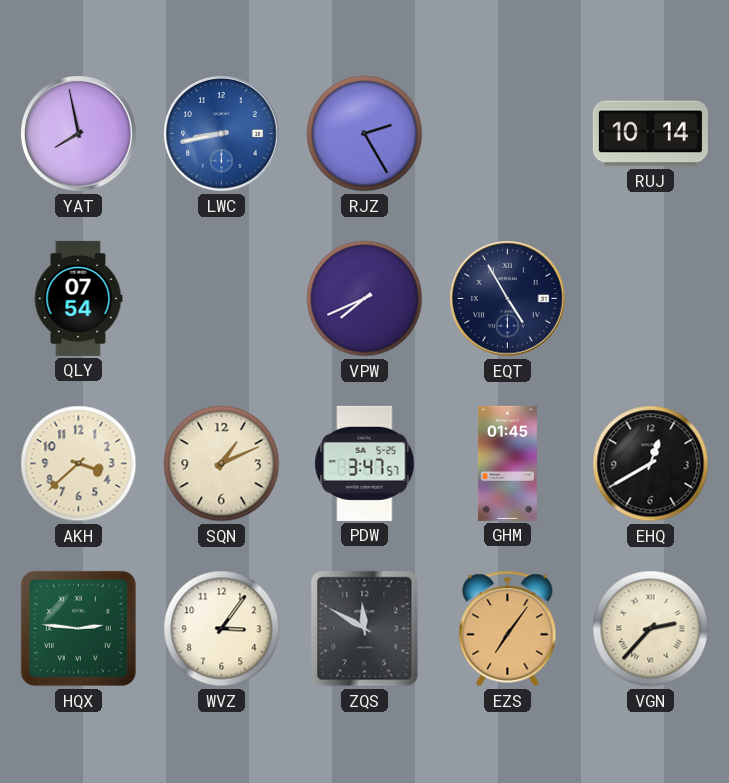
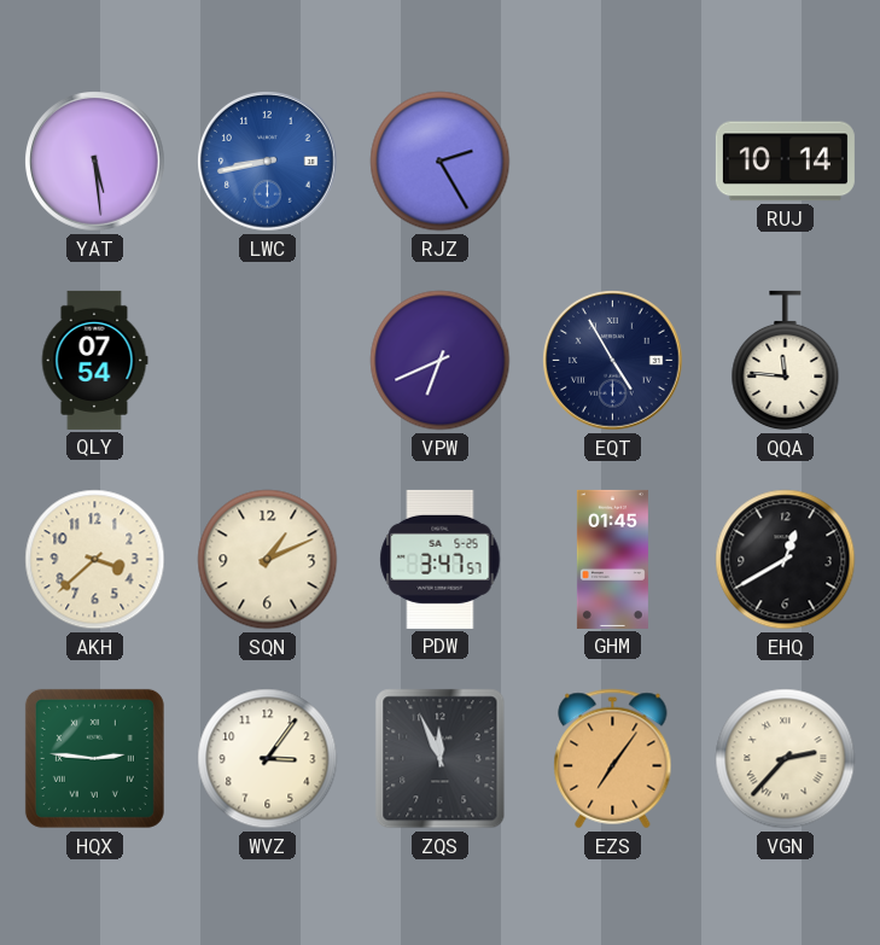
YAT: 7:58 -> 5:29 (95, 162)
VPW: 7:41 -> 6:41 (441, 361)
QQA: none -> 11:46 (786, 361)
ZQS: 11:50 -> 11:56 (441, 759)
